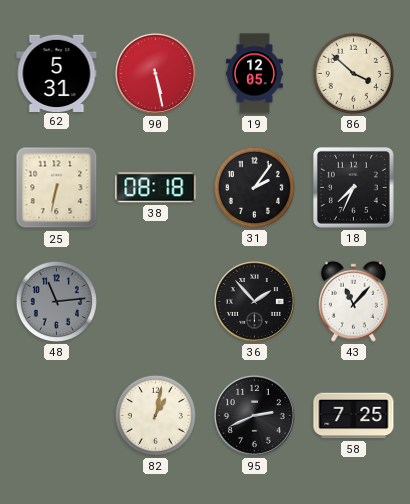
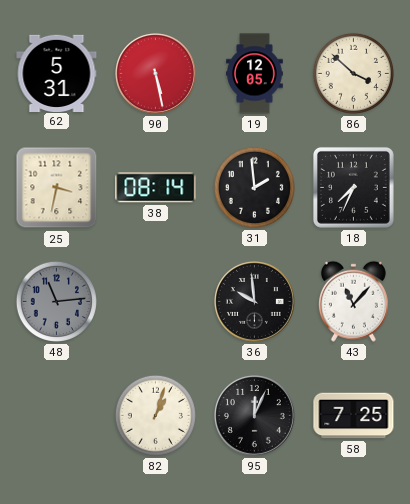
25: 6:32 -> 3:32 (57, 188)
38: 08:18 -> 08:14 (156, 188)
31: 2:06 -> 1:59 (254, 187)
36: 1:53 -> 9:59 (254, 301)
82: 1:02 -> 1:03 (155, 415)
95: 2:41 -> 12:04 (254, 415)
